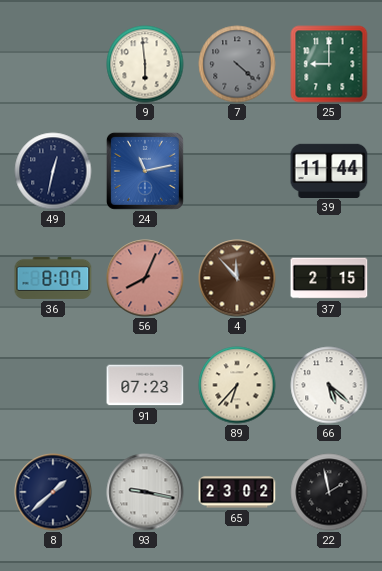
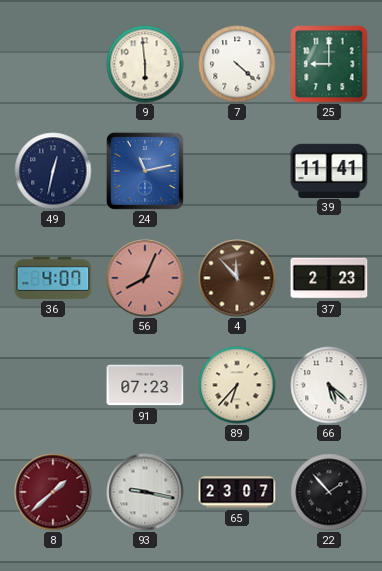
7 dial: grey -> white (237, 64)
39: 11:44 -> 11:41 (329, 170)
36: 8:07 -> 4:07 (53, 278)
37: 2:15 -> 2:23 (329, 278)
8 dial: navy -> burgundy (53, 492)
65: 23:02 -> 23:07 (237, 492)
22: 1:58 -> 1:53 (329, 492)
